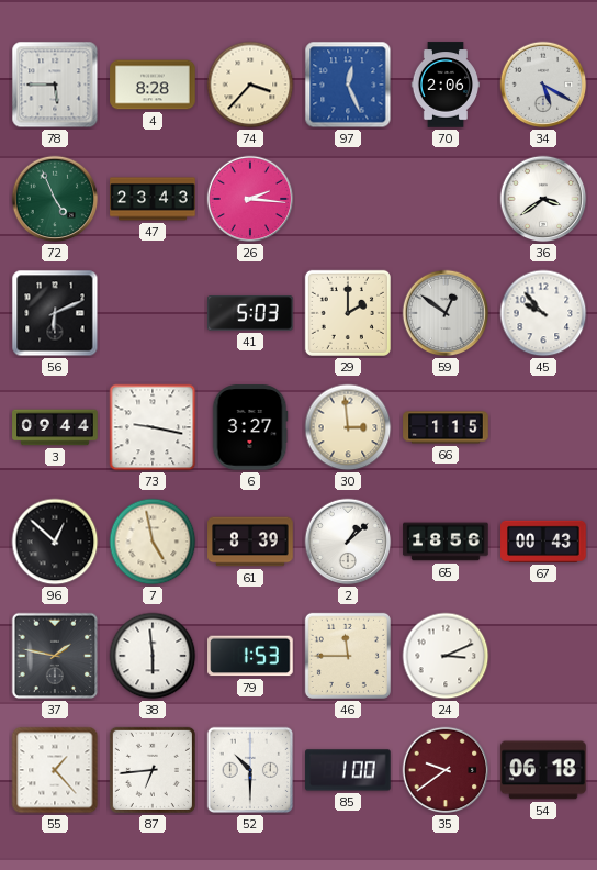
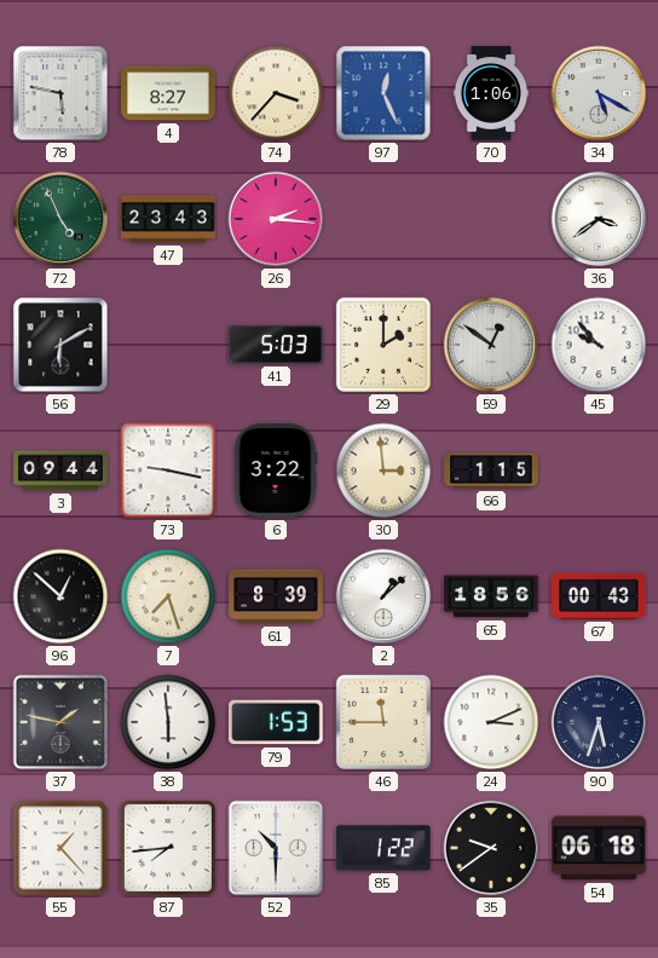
78: 5:45 -> 5:47 (60, 93)
4: 8:28 -> 8:27 (168, 93)
70: 2:06 -> 1:06 (490, 93)
56: 6:11 -> 6:10 (60, 345)
6: 3:27 -> 3:22 (276, 471)
7: 4:58 -> 7:27 (168, 596)
90: none -> 5:33 (599, 722)
87: 6:44 -> 7:44 (168, 848)
85: 1:00 -> 1:22 (383, 848)
35 dial: burgundy -> black (491, 848)
